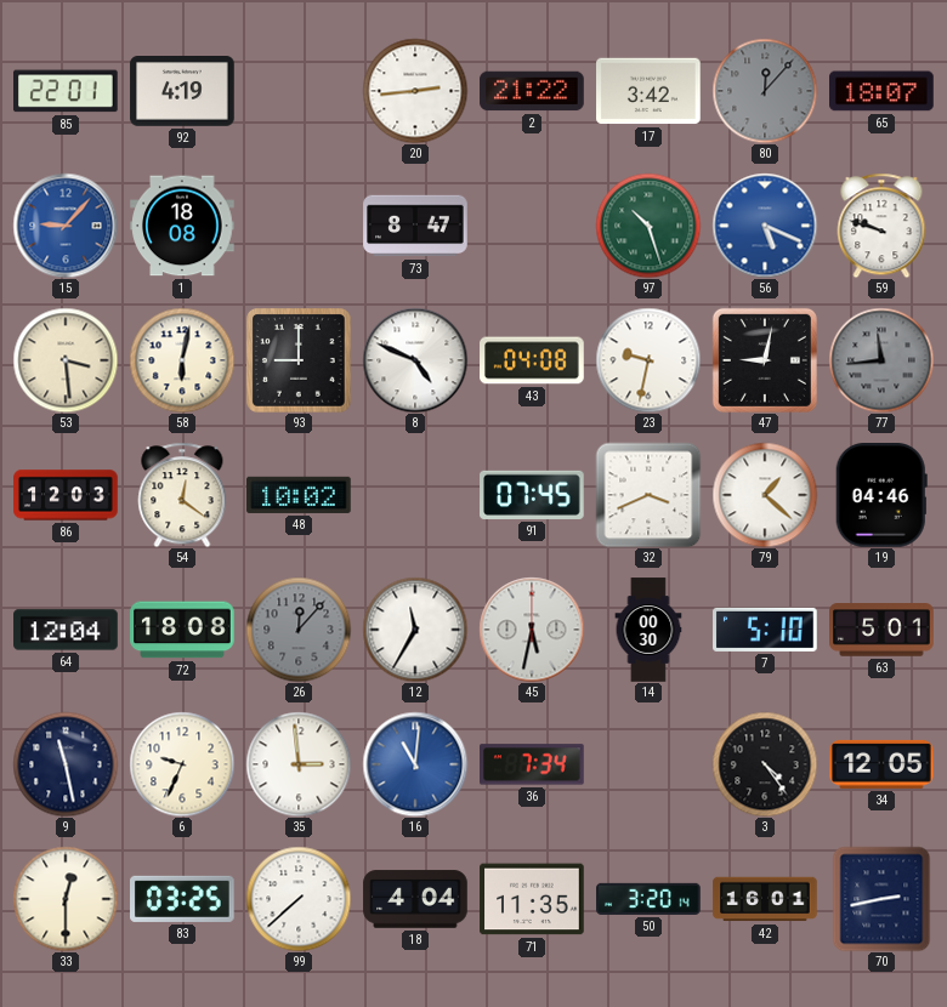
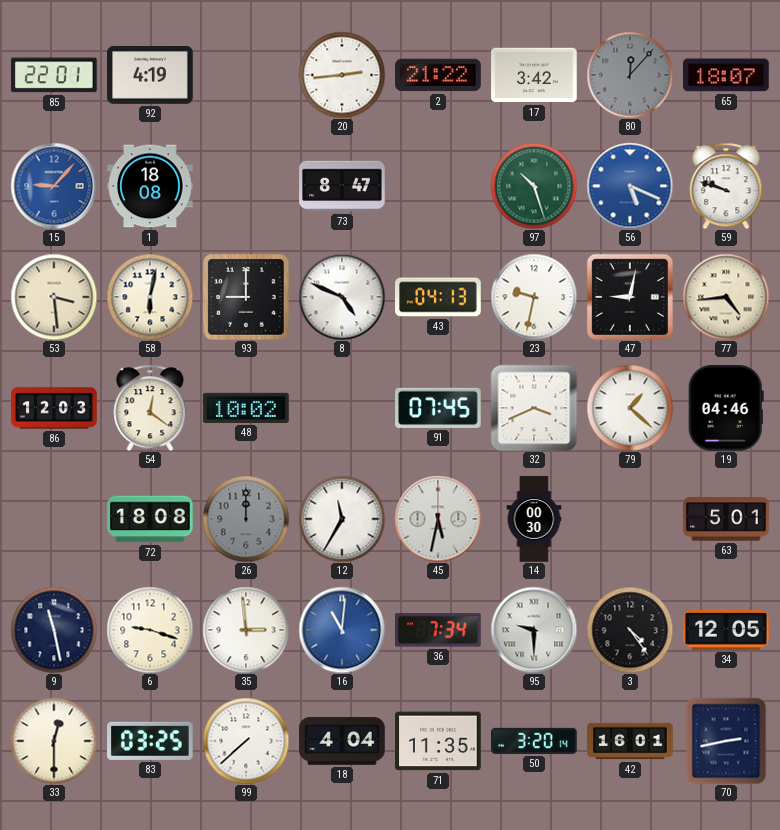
43: 04:08 -> 04:13 (438, 297)
77: 11:44 -> 4:44 (726, 297)
77 dial: grey -> cream (726, 297)
64: 12:04 -> none (66, 630)
26: 12:07 -> 12:00 (246, 519)
7: 5:10 -> none (765, 630)
6: 9:34 -> 9:18 (150, 630)
95: none -> 9:30 (534, 630)
